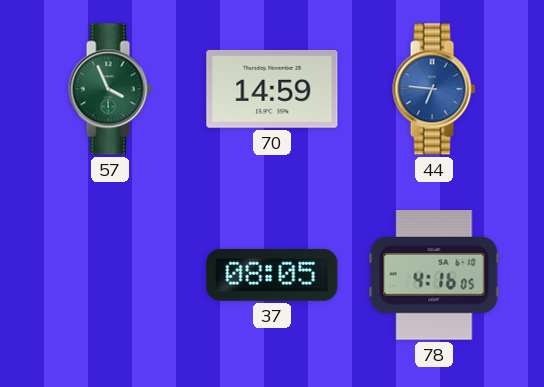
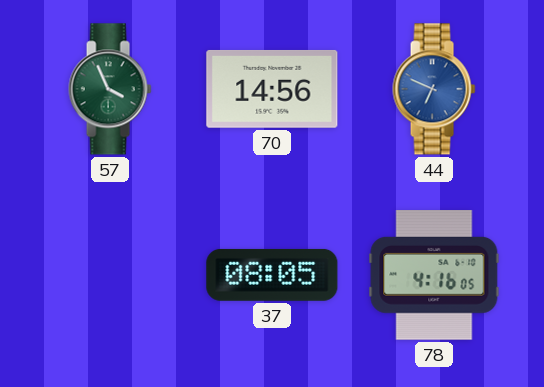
70: 14:59 -> 14:56 (272, 89)
44: 6:46 -> 6:49 (434, 89)
